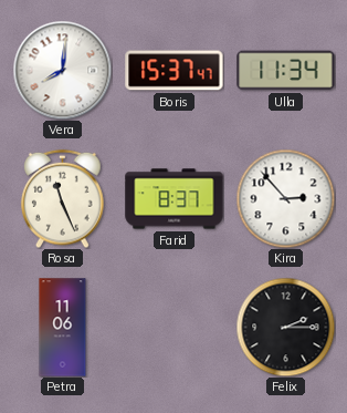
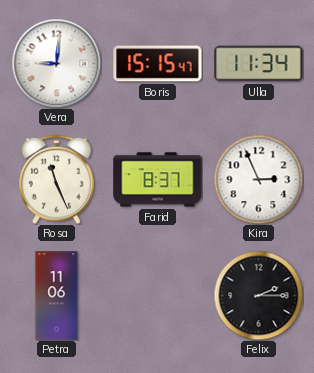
Vera: 8:01 -> 9:01 (56, 63)
Boris: 15:37 -> 15:15 (158, 64)
Kira: 2:53 -> 2:56 (258, 179)
